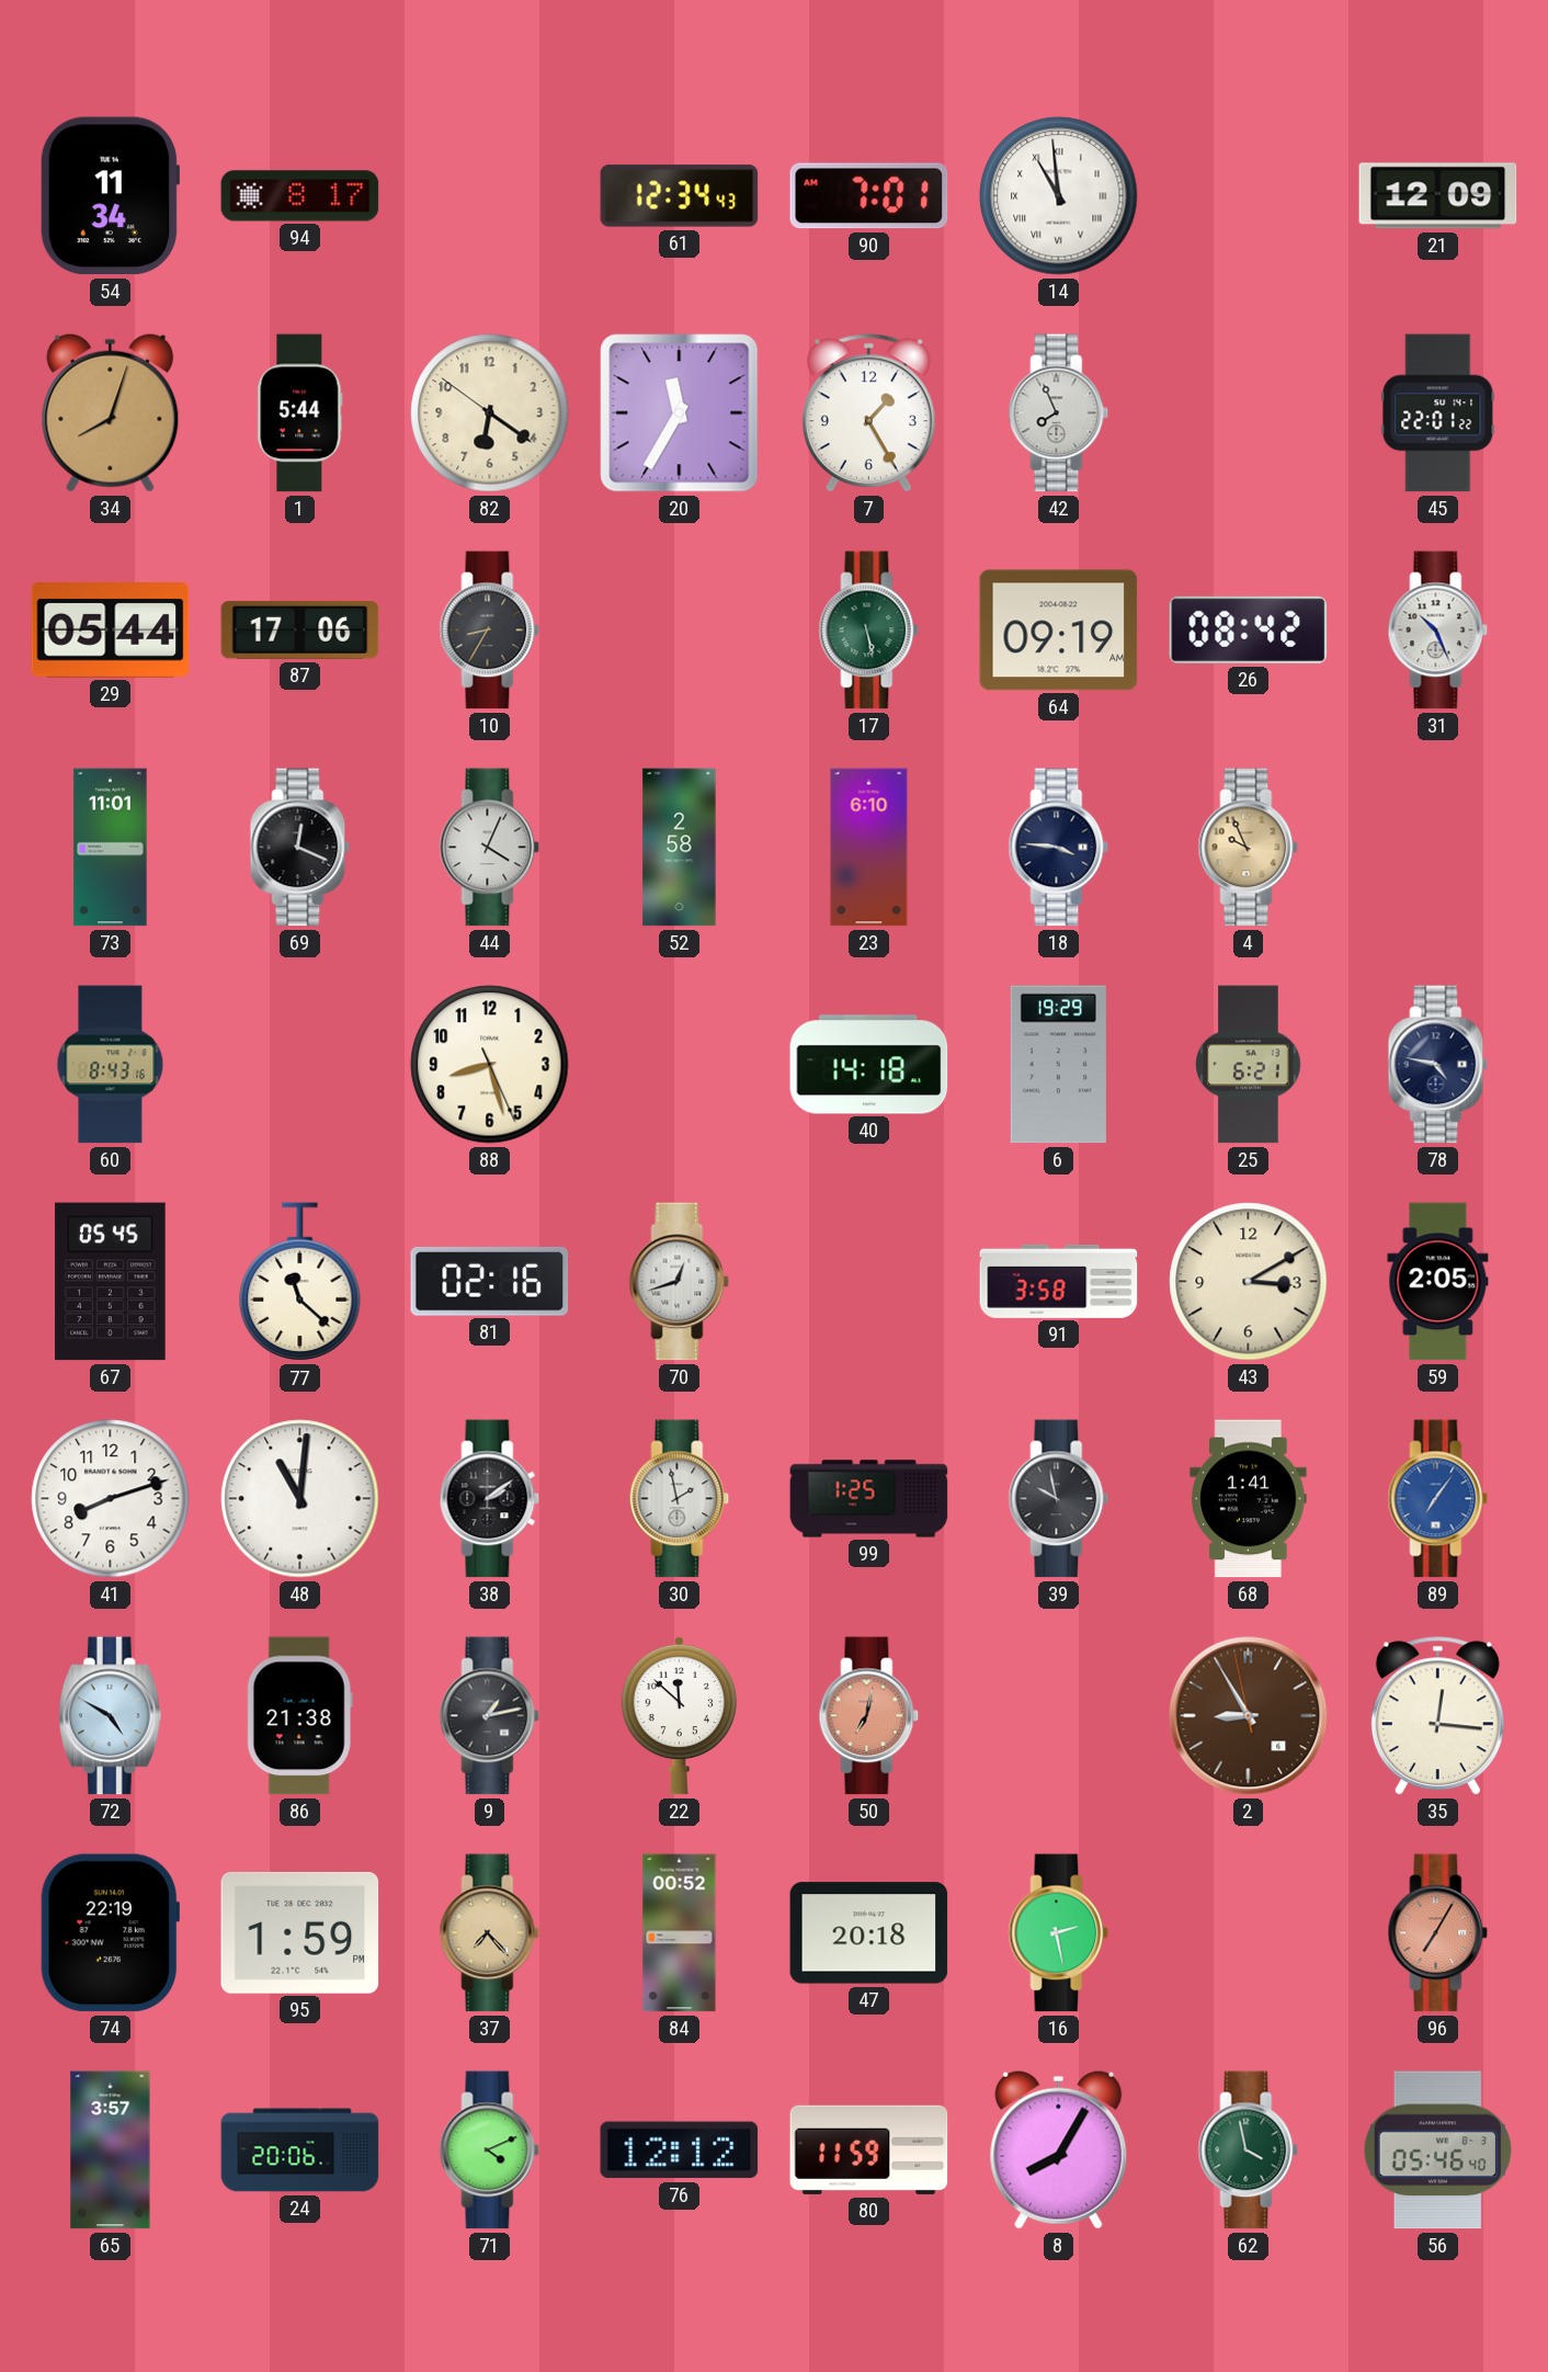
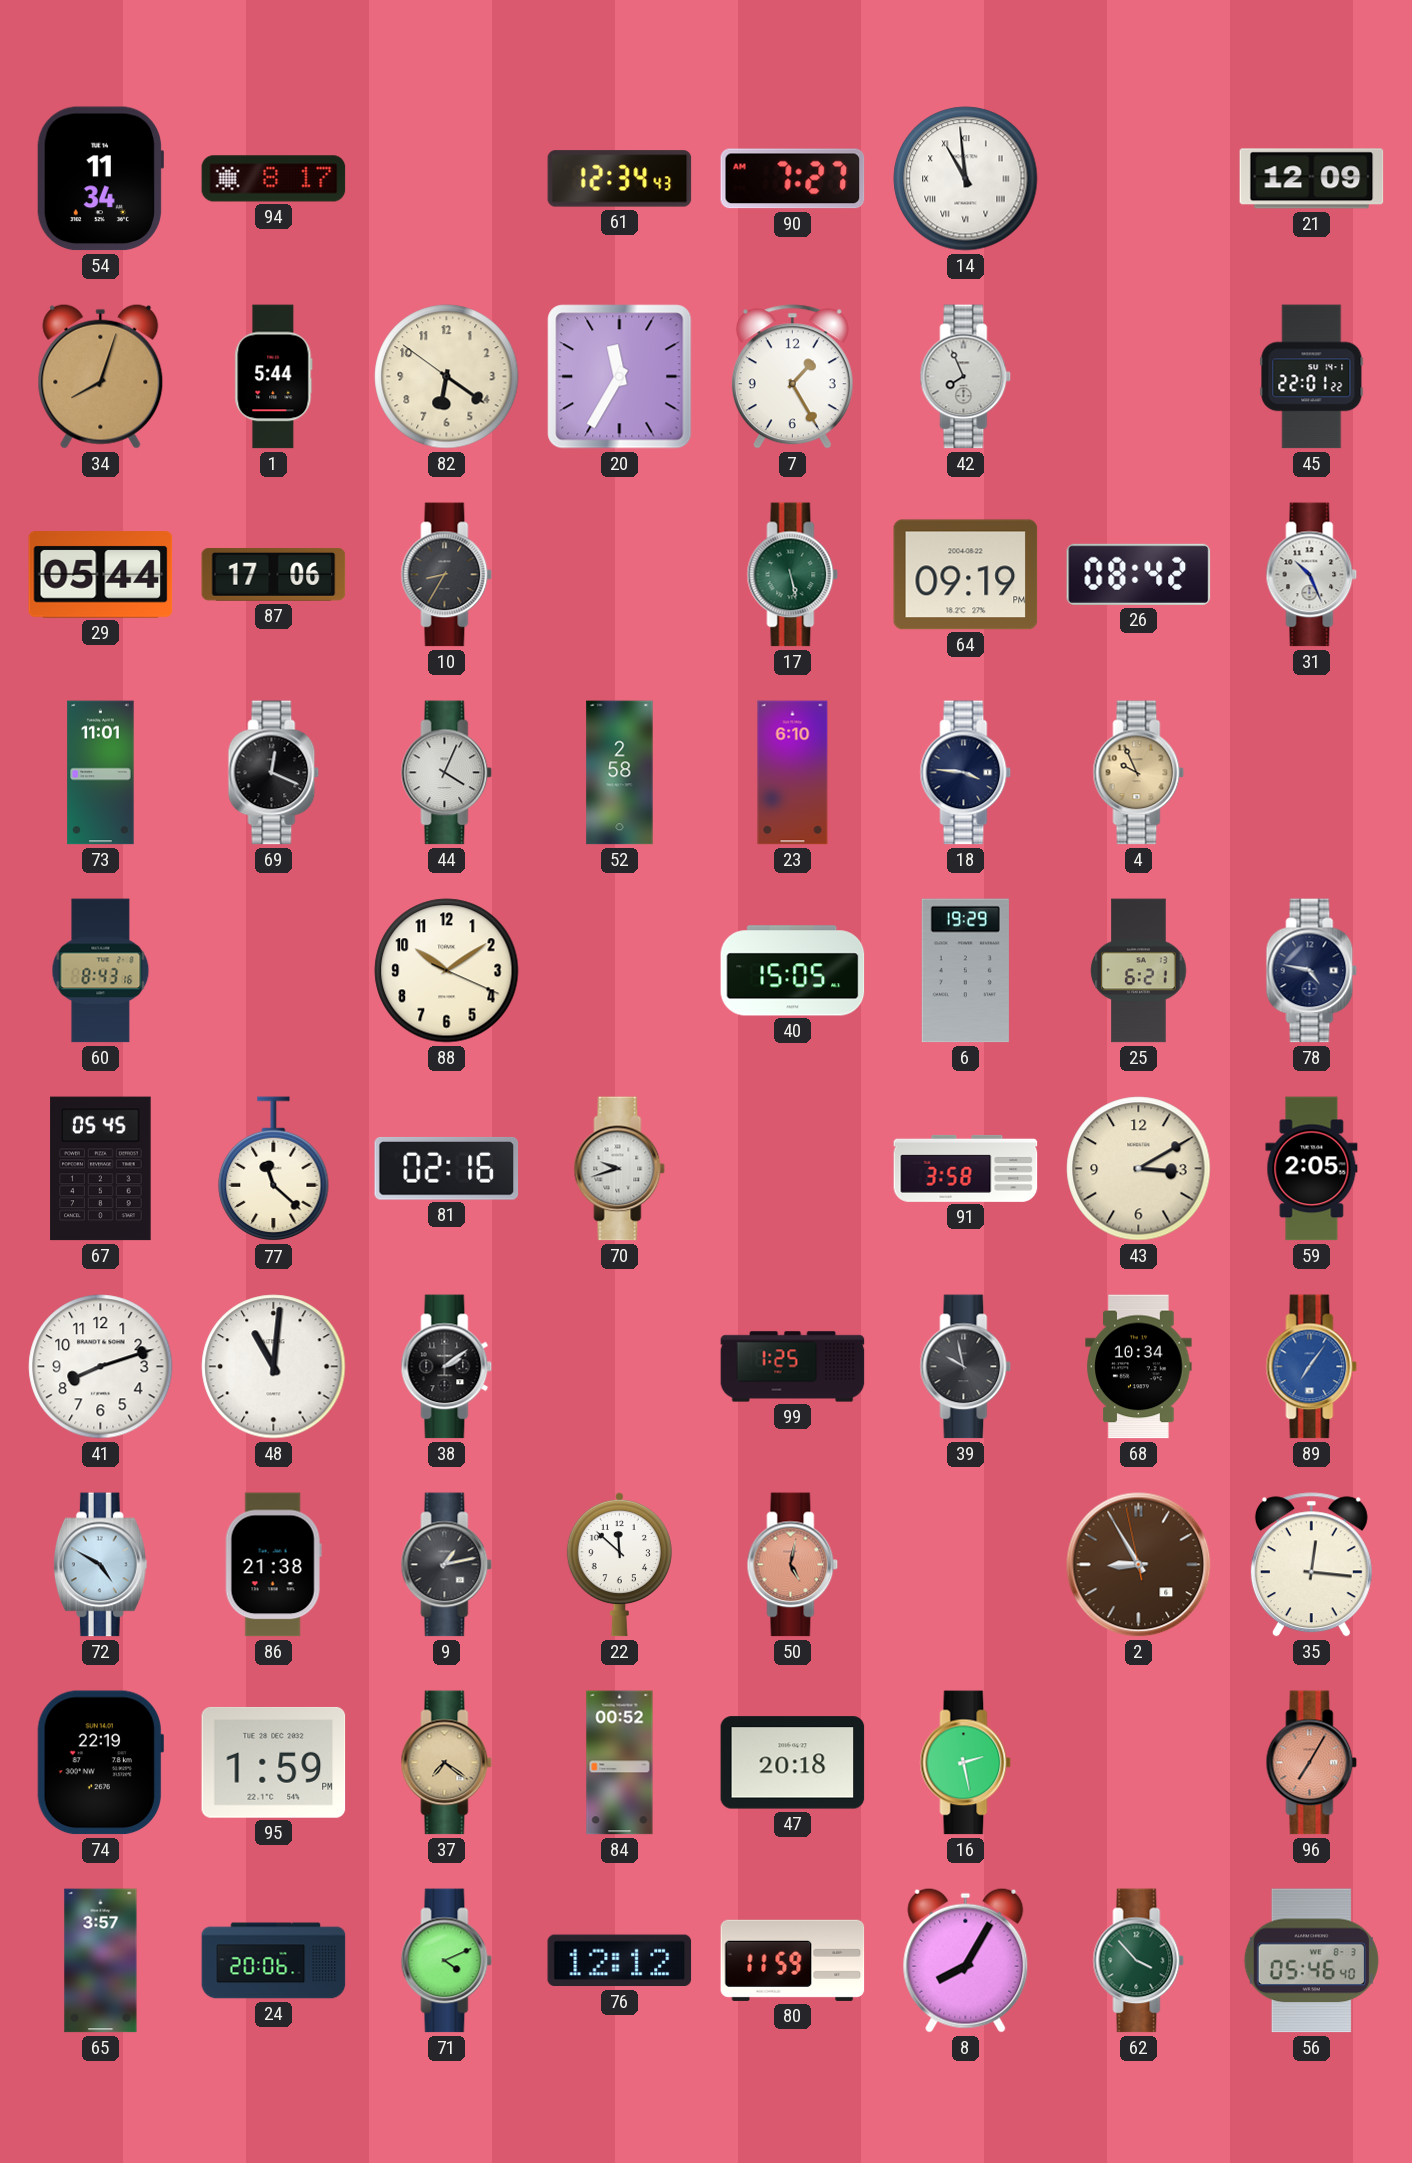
90: 7:01 -> 7:27 (793, 179)
64: 09:19 AM -> 09:19 PM (966, 575)
88: 8:27 -> 10:09 (447, 971)
40: 14:18 -> 15:05 (793, 971)
70: 12:42 -> 9:42 (620, 1169)
30: 1:58 -> none (680, 1499)
68: 1:41 -> 10:34 (1139, 1367)
50: 7:02 -> 5:02 (793, 1565)
37: 7:23 -> 7:21 (447, 1763)
62: 3:58 -> 3:53 (1139, 1961)
